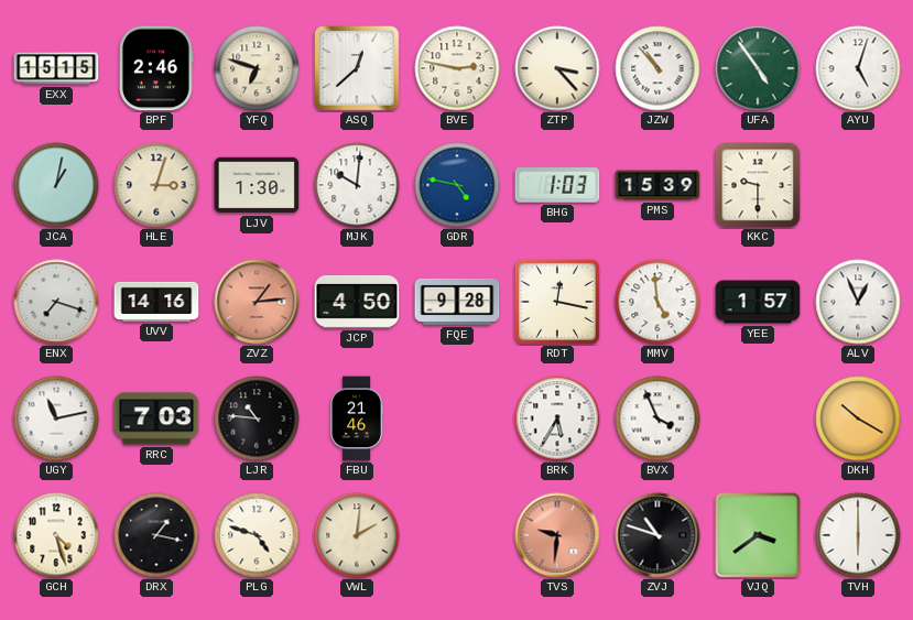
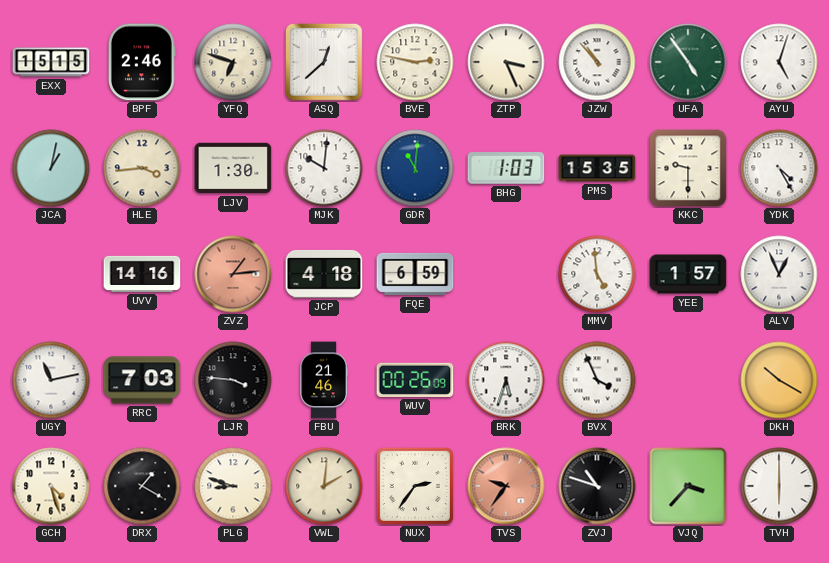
ZTP: 3:23 -> 3:26 (506, 62)
HLE: 3:03 -> 3:44 (142, 168)
GDR: 4:47 -> 11:01 (415, 168)
PMS: 15:39 -> 15:35 (597, 168)
YDK: none -> 4:25 (779, 168)
ENX: 7:18 -> none (56, 302)
JCP: 4:50 -> 4:18 (324, 274)
FQE: 9:28 -> 6:59 (415, 274)
RDT: 12:17 -> none (557, 302)
LJR: 10:46 -> 3:46 (233, 380)
WUV: none -> 00:26 (415, 380)
BRK: 5:35 -> 5:33 (506, 380)
DRX: 1:17 -> 1:20 (142, 486)
PLG: 4:48 -> 8:48 (233, 486)
NUX: none -> 2:36 (415, 486)
TVS: 9:31 -> 9:36 (506, 486)
VJQ: 3:39 -> 3:37 (688, 486)
